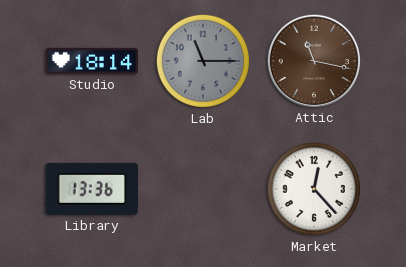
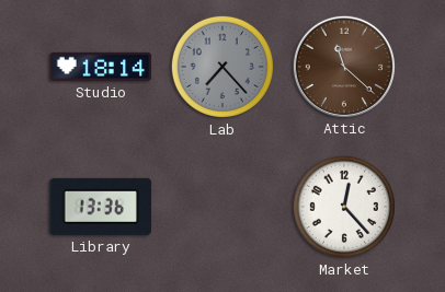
Lab: 11:15 -> 7:23 (222, 67)
Attic: 11:17 -> 11:22 (343, 66)
